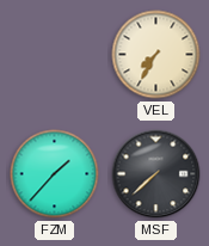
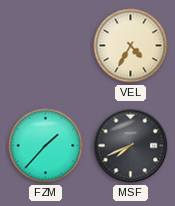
VEL: 7:35 -> 4:35 (131, 46)
MSF: 7:38 -> 7:41 (131, 146)
